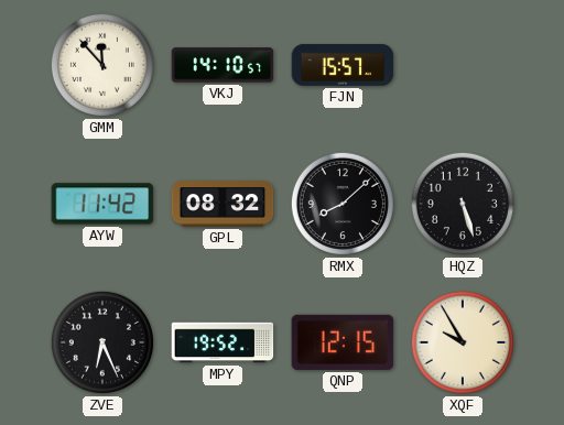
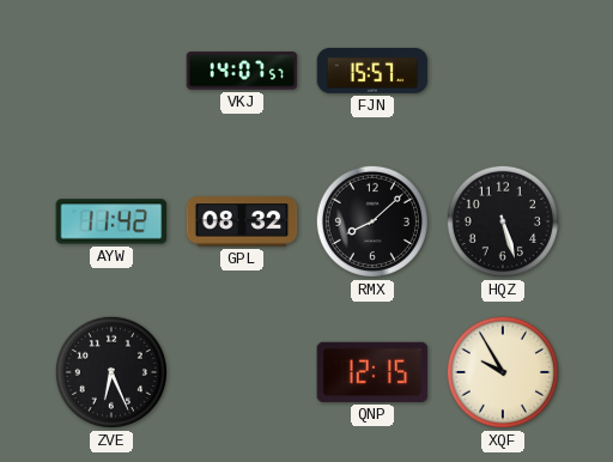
GMM: 11:53 -> none (102, 65)
VKJ: 14:10 -> 14:07 (242, 71)
MPY: 19:52 -> none (223, 342)
